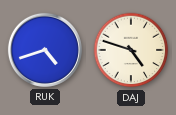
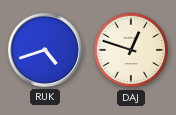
DAJ: 4:48 -> 12:48 (131, 50)
